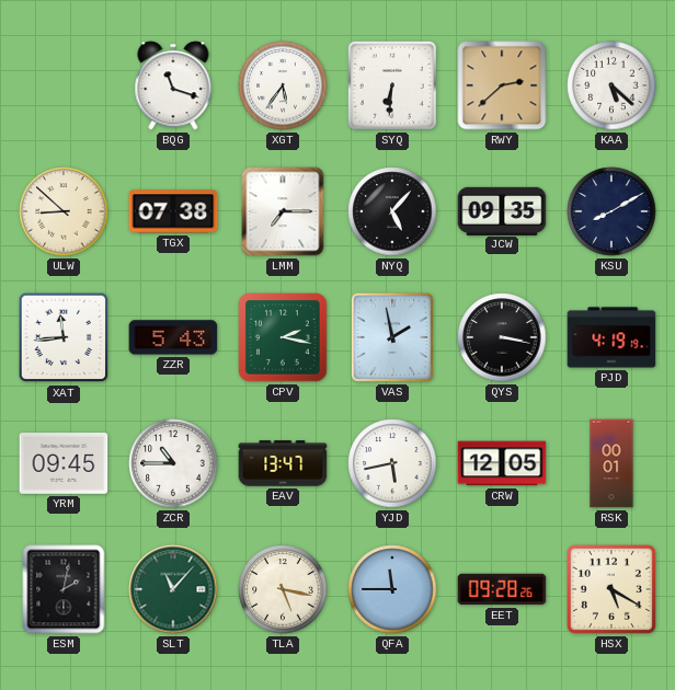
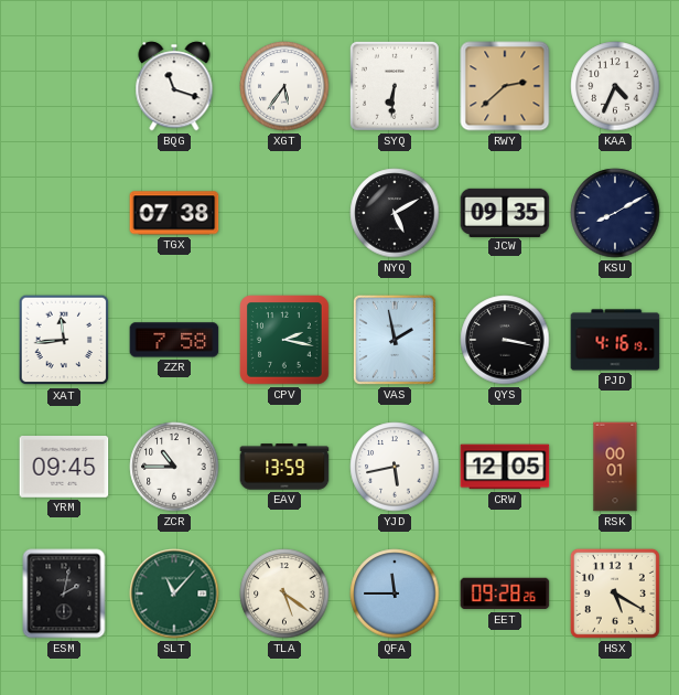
KAA: 5:22 -> 4:34 (615, 86)
ULW: 8:52 -> none (64, 211)
LMM: 7:15 -> none (283, 211)
NYQ: 5:07 -> 5:10 (395, 213)
ZZR: 5:43 -> 7:58 (174, 340)
PJD: 4:19 -> 4:16 (615, 340)
EAV: 13:47 -> 13:59 (284, 467)
TLA: 5:17 -> 5:21 (284, 594)
